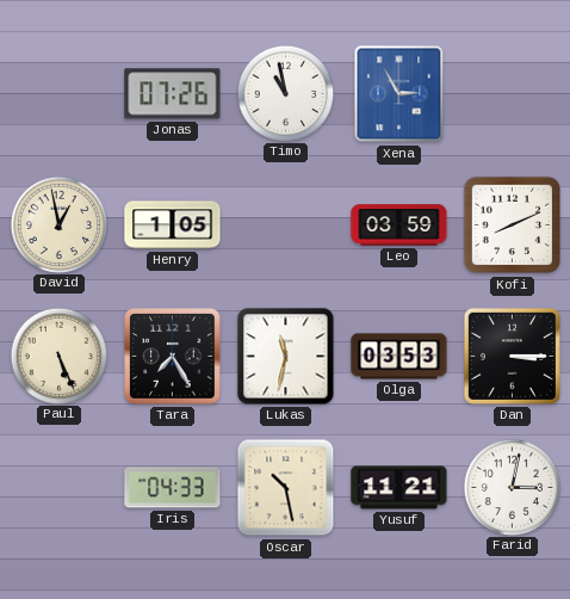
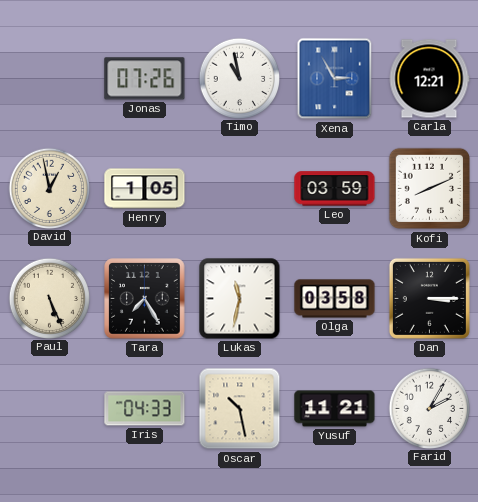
Carla: none -> 12:21 (429, 79)
Olga: 03:53 -> 03:58 (335, 299)
Farid: 3:02 -> 2:05 (429, 408)
